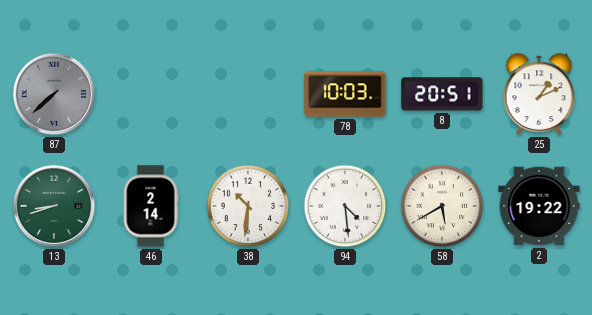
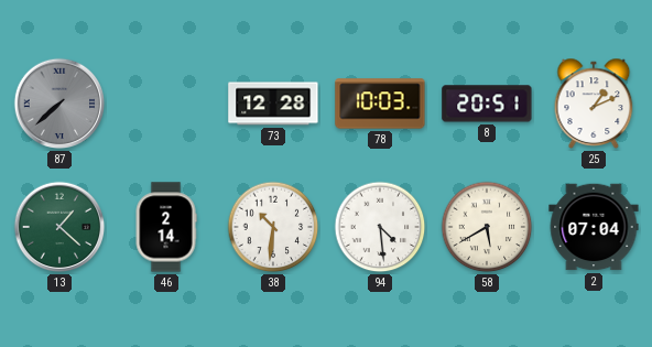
73: none -> 12:28 (273, 104)
13: 8:42 -> 1:22 (59, 227)
2: 19:22 -> 07:04 (594, 227)
